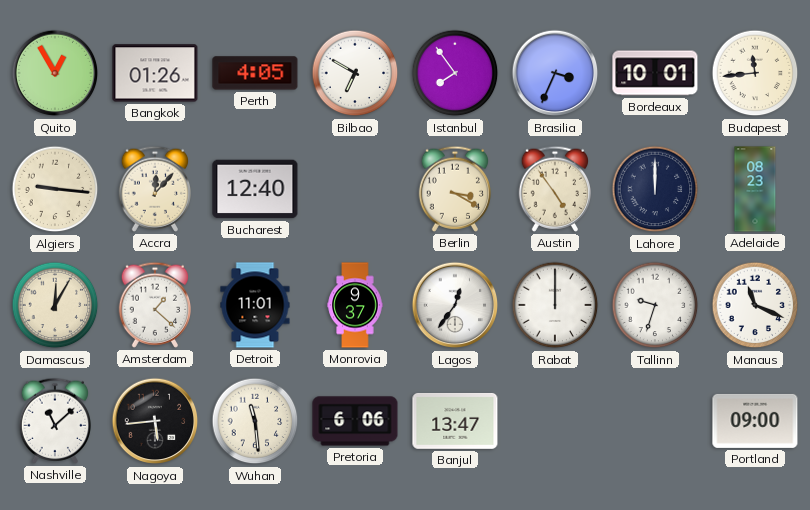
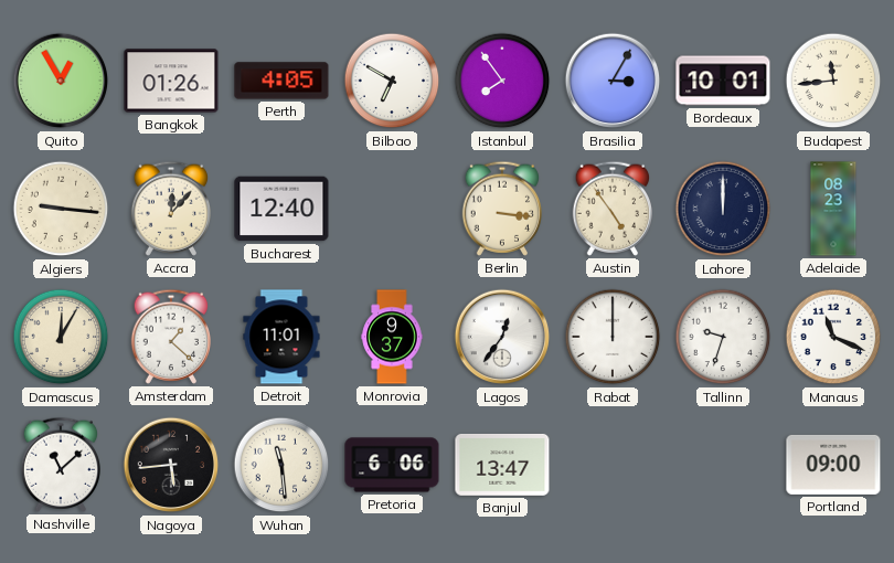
Brasilia: 3:34 -> 3:05 (613, 81)
Berlin: 3:20 -> 3:16 (502, 209)
